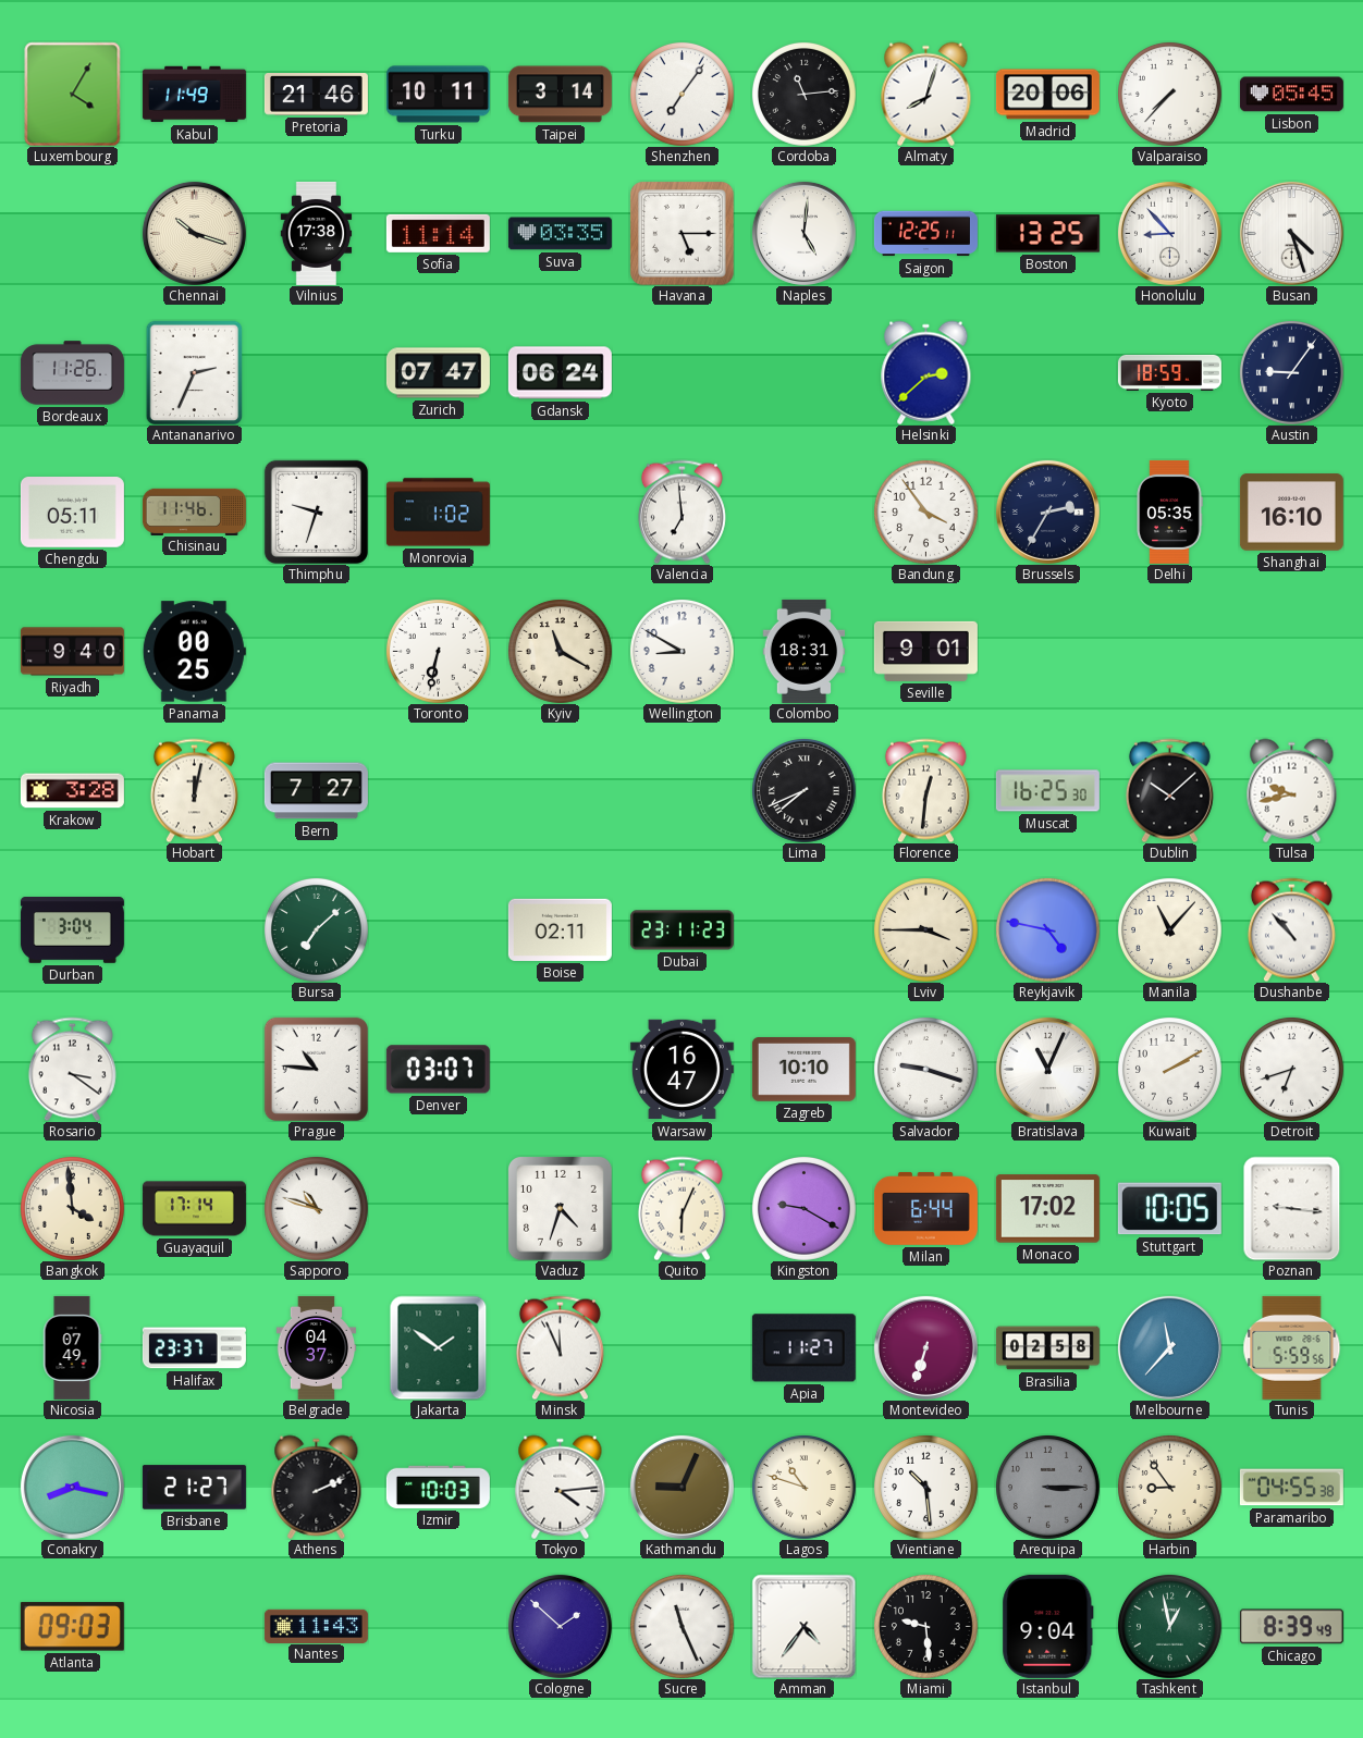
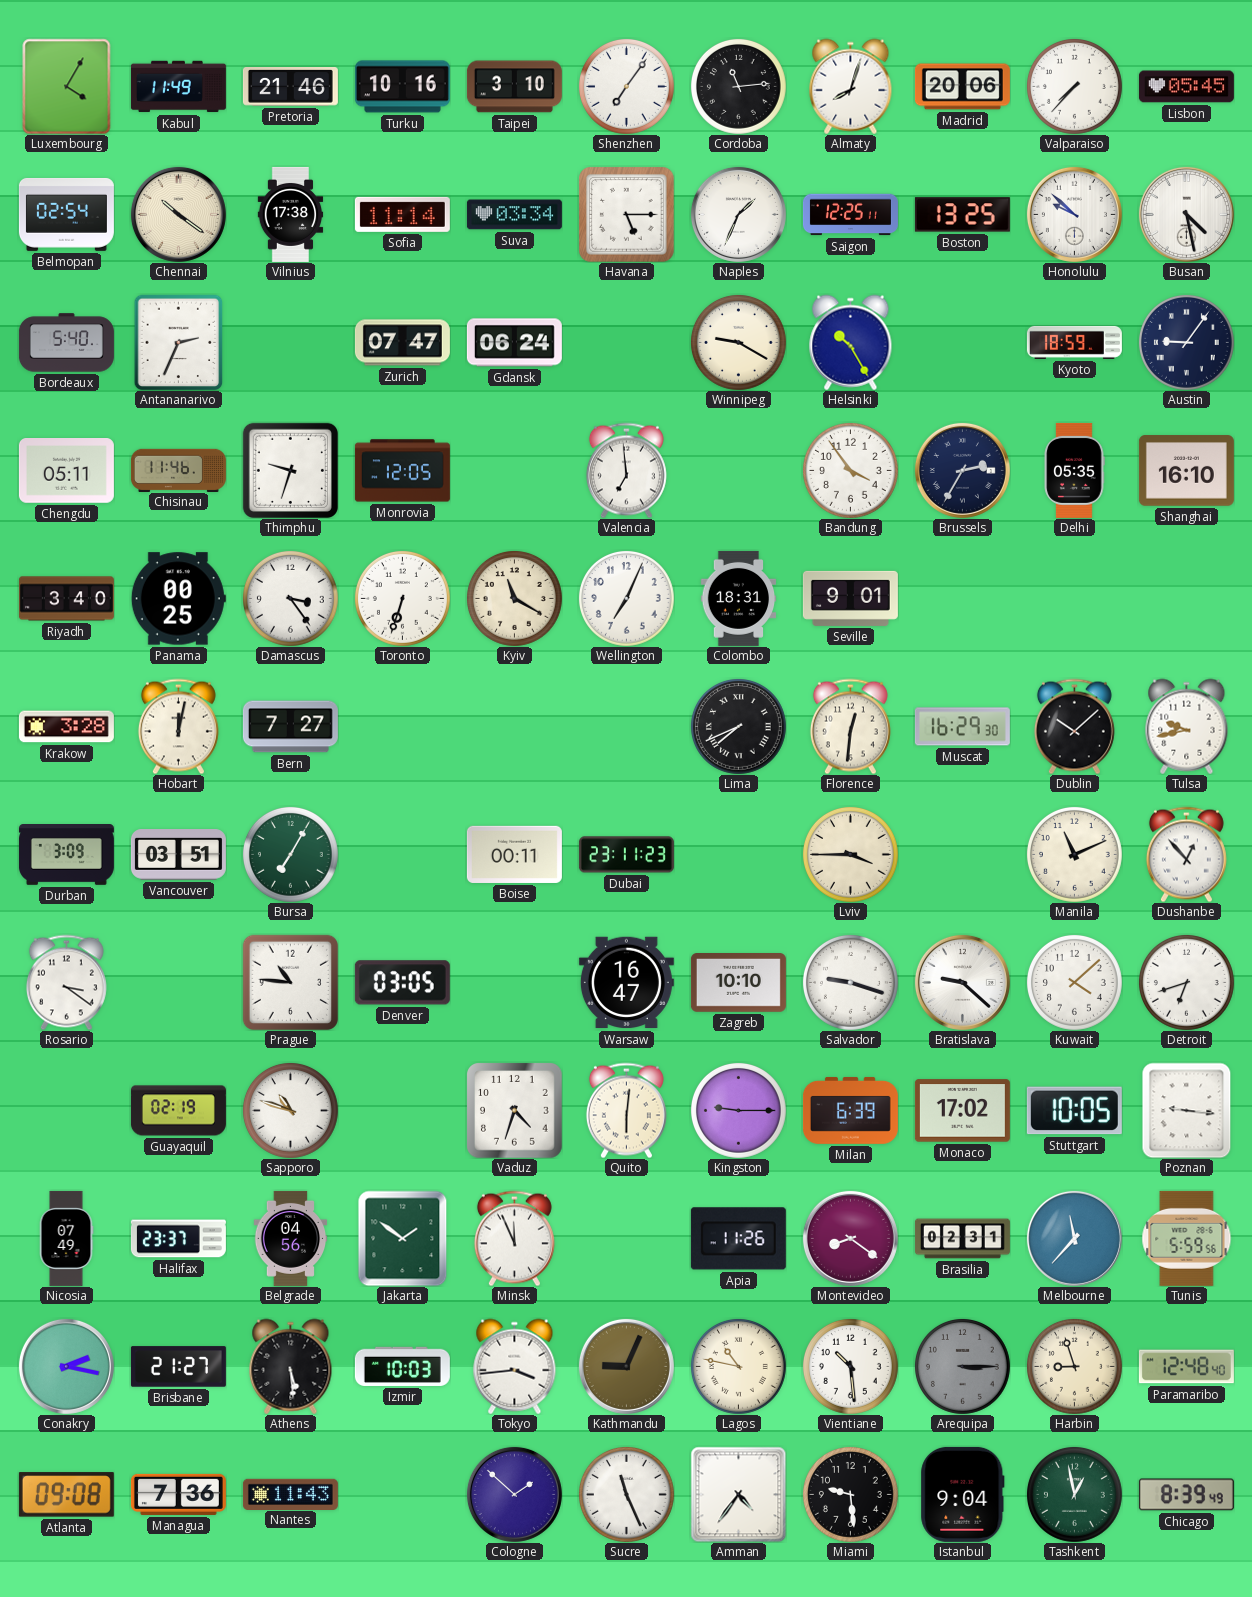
Turku: 10:11 -> 10:16 (402, 87)
Taipei: 3:14 -> 3:10 (514, 87)
Belmopan: none -> 02:54 (66, 214)
Chennai: 10:18 -> 10:21 (178, 214)
Suva: 03:35 -> 03:34 (514, 215)
Naples: 5:01 -> 1:34 (738, 214)
Honolulu: 8:53 -> 9:52 (1074, 214)
Busan: 4:27 -> 4:28 (1186, 214)
Bordeaux: 11:26 -> 5:40 (66, 343)
Winnipeg: none -> 9:20 (738, 342)
Helsinki: 2:38 -> 10:25 (851, 342)
Monrovia: 1:02 -> 12:05 (402, 471)
Riyadh: 9:40 -> 3:40 (66, 599)
Damascus: none -> 3:24 (290, 598)
Toronto: 6:32 -> 6:33 (402, 598)
Wellington: 8:50 -> 7:04 (626, 598)
Muscat: 16:25 -> 16:29 (962, 727)
Durban: 3:04 -> 3:09 (66, 855)
Vancouver: none -> 03:51 (178, 855)
Bursa: 7:08 -> 7:05 (290, 854)
Boise: 02:11 -> 00:11 (514, 854)
Reykjavik: 4:47 -> none (1047, 929)
Manila: 11:07 -> 11:11 (1074, 854)
Dushanbe: 10:53 -> 12:53 (1186, 854)
Denver: 03:07 -> 03:05 (402, 983)
Bratislava: 11:04 -> 9:22 (962, 982)
Kuwait: 2:10 -> 4:08 (1074, 982)
Bangkok: 3:59 -> none (72, 1208)
Guayaquil: 17:14 -> 02:19 (178, 1111)
Quito: 6:04 -> 6:01 (626, 1110)
Kingston: 9:20 -> 9:15 (738, 1110)
Milan: 6:44 -> 6:39 (850, 1110)
Belgrade: 04:37 -> 04:56 (291, 1238)
Apia: 11:27 -> 11:26 (738, 1239)
Montevideo: 6:33 -> 8:21 (850, 1238)
Brasilia: 02:58 -> 02:31 (962, 1239)
Conakry: 8:17 -> 2:17 (66, 1366)
Athens: 2:11 -> 5:29 (291, 1366)
Tokyo: 4:14 -> 3:44 (515, 1366)
Lagos: 10:48 -> 10:47 (738, 1366)
Harbin: 8:54 -> 8:57 (1074, 1366)
Paramaribo: 04:55 -> 12:48 (1186, 1367)
Atlanta: 09:03 -> 09:08 (66, 1495)
Managua: none -> 7:36 (178, 1494)
